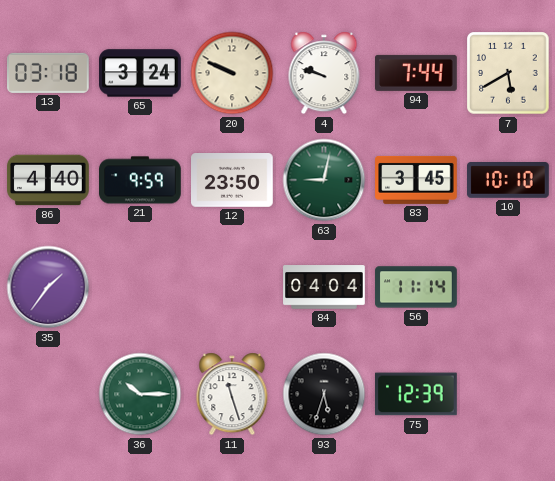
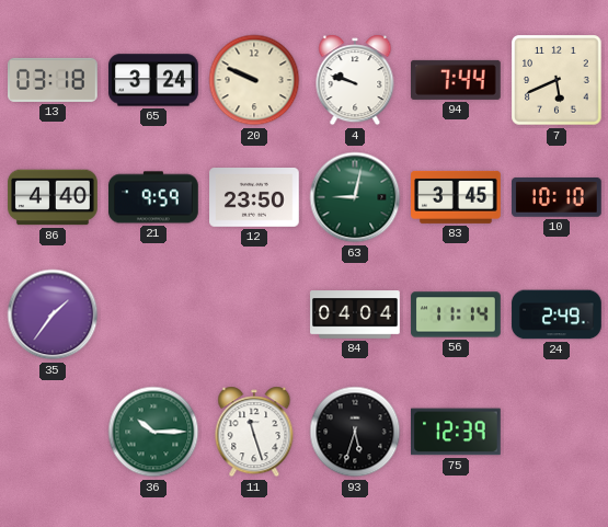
7: 5:40 -> 5:41 (557, 80)
24: none -> 2:49 (557, 314)
